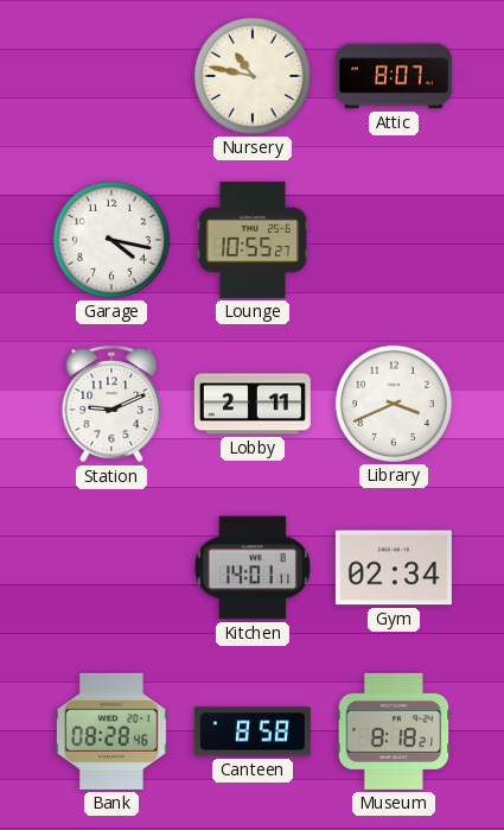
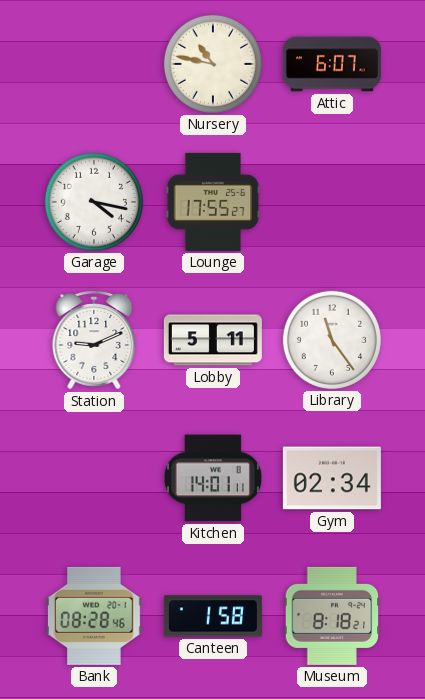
Attic: 8:07 -> 6:07 (332, 64)
Lounge: 10:55 -> 17:55 (213, 202)
Lobby: 2:11 -> 5:11 (213, 340)
Library: 3:41 -> 11:24 (332, 340)
Canteen: 8:58 -> 1:58 (213, 616)
